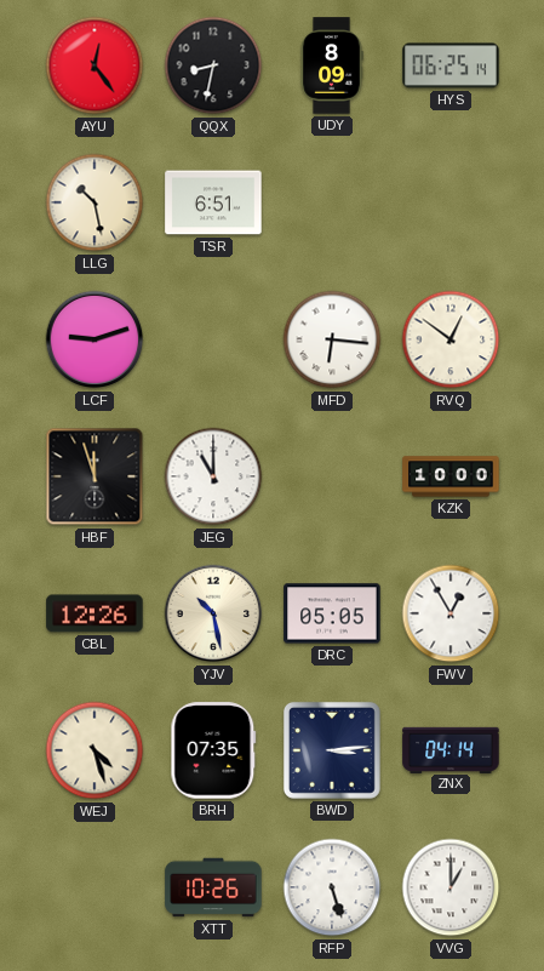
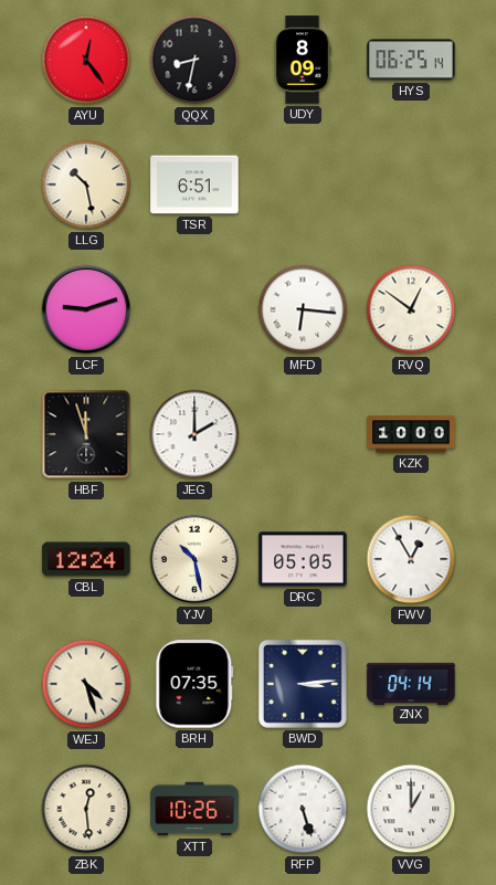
JEG: 11:00 -> 2:00 (194, 434)
CBL: 12:26 -> 12:24 (86, 559)
ZBK: none -> 12:29 (86, 809)
